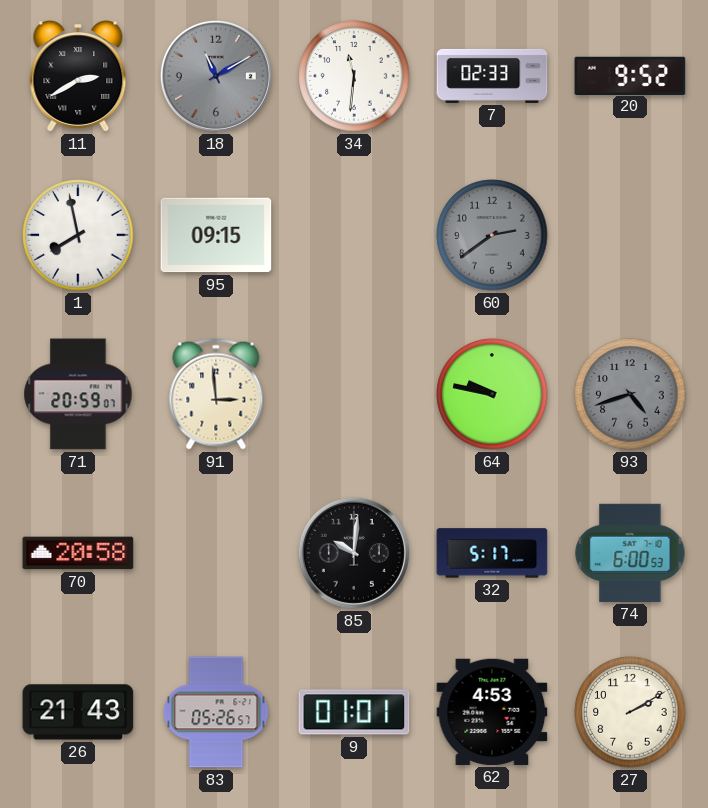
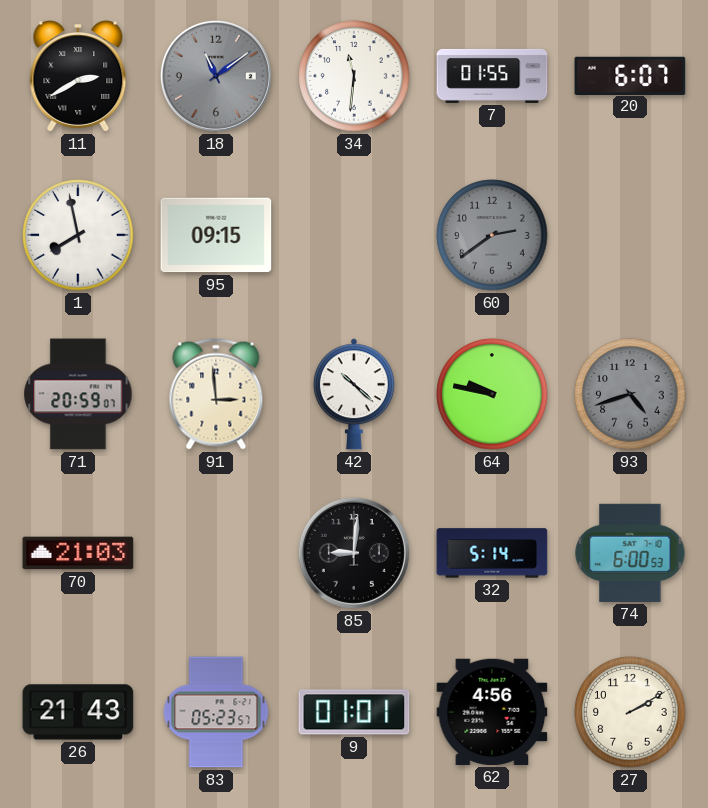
18: 11:10 -> 11:09 (216, 76)
7: 02:33 -> 01:55 (492, 76)
20: 9:52 -> 6:07 (630, 75)
42: none -> 10:22 (354, 394)
70: 20:58 -> 21:03 (78, 553)
85: 10:01 -> 9:01 (354, 553)
32: 5:17 -> 5:14 (492, 553)
83: 05:26 -> 05:23 (216, 712)
62: 4:53 -> 4:56 (492, 712)
